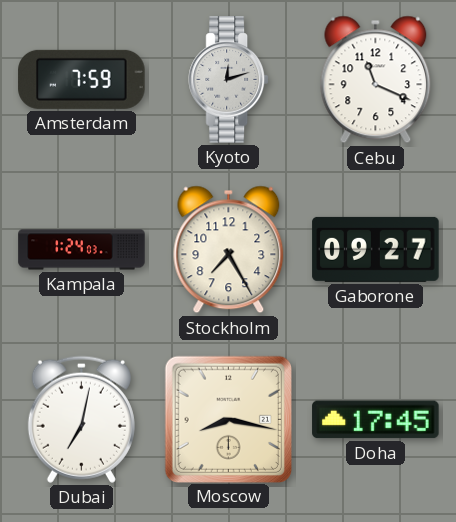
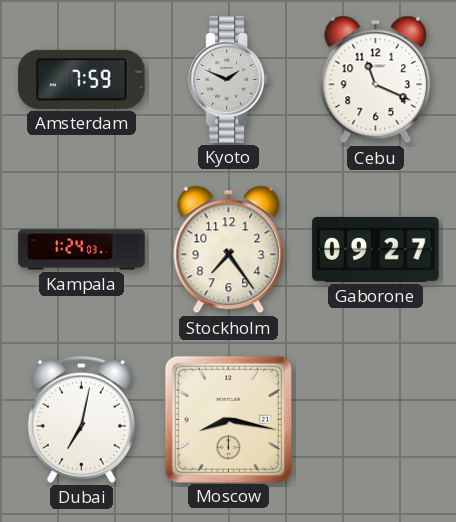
Kyoto: 12:12 -> 1:49 (228, 80)
Stockholm: 7:25 -> 7:24 (229, 250)
Doha: 17:45 -> none (376, 420)
